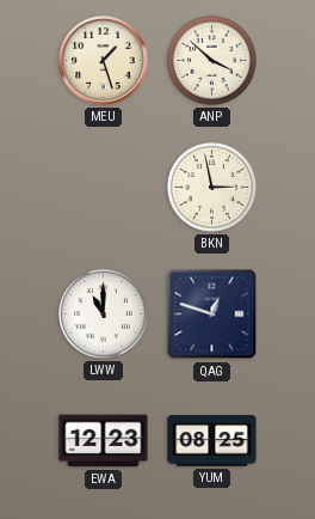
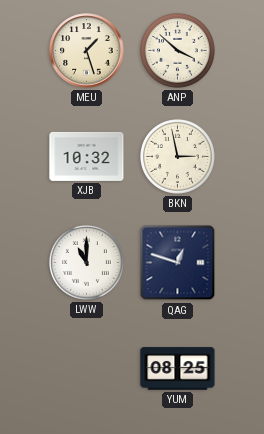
XJB: none -> 10:32 (87, 156)
EWA: 12:23 -> none (104, 441)
